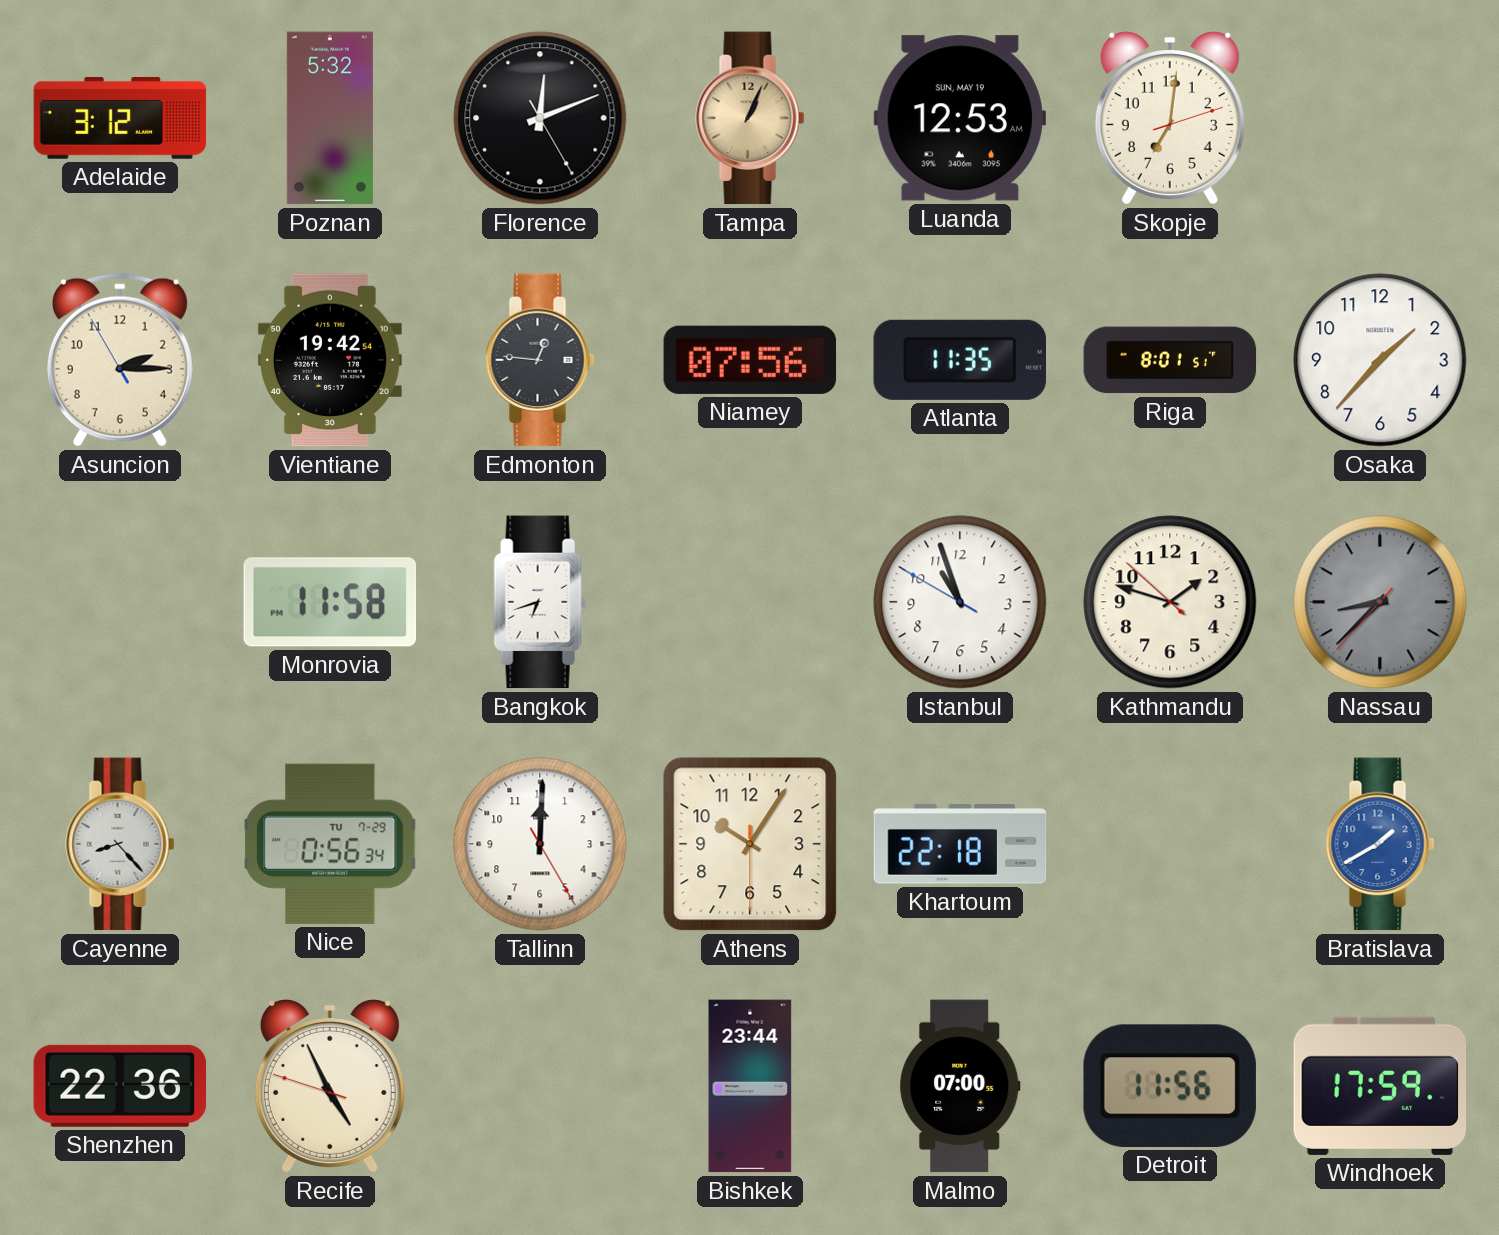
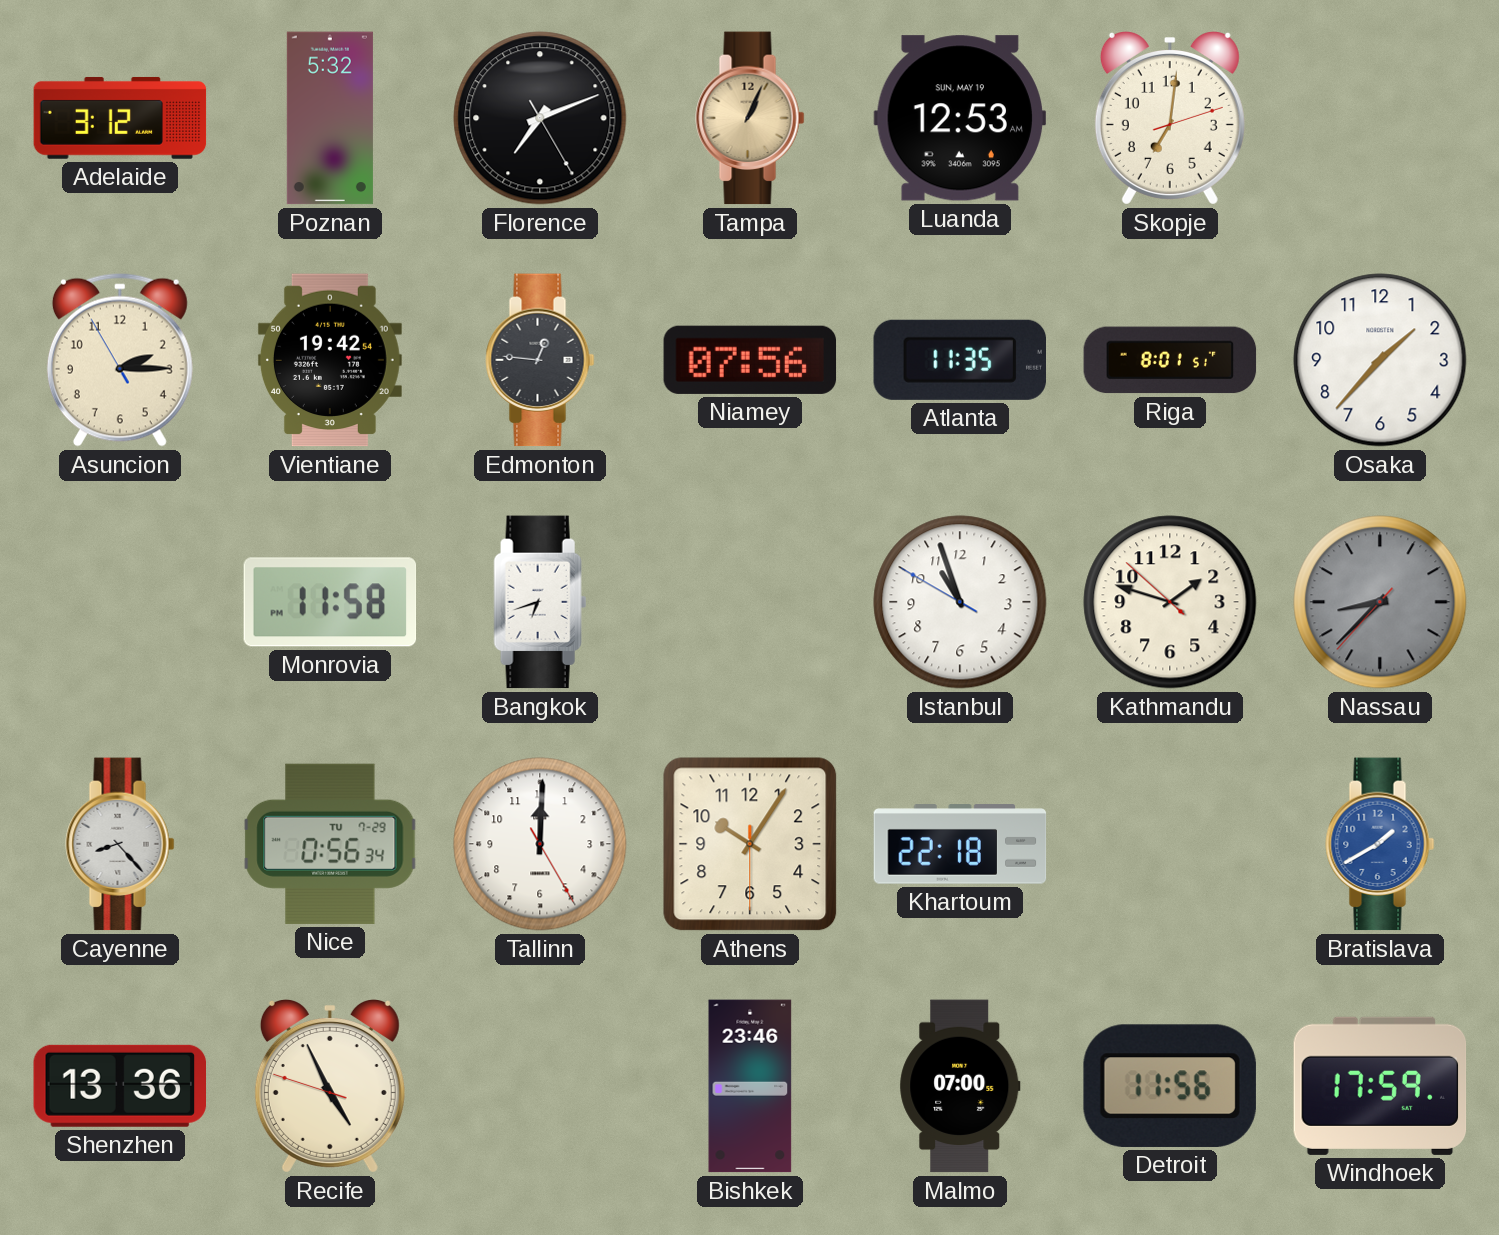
Florence: 12:11 -> 7:11 (540, 118)
Shenzhen: 22:36 -> 13:36 (119, 1086)
Bishkek: 23:44 -> 23:46 (750, 1086)
